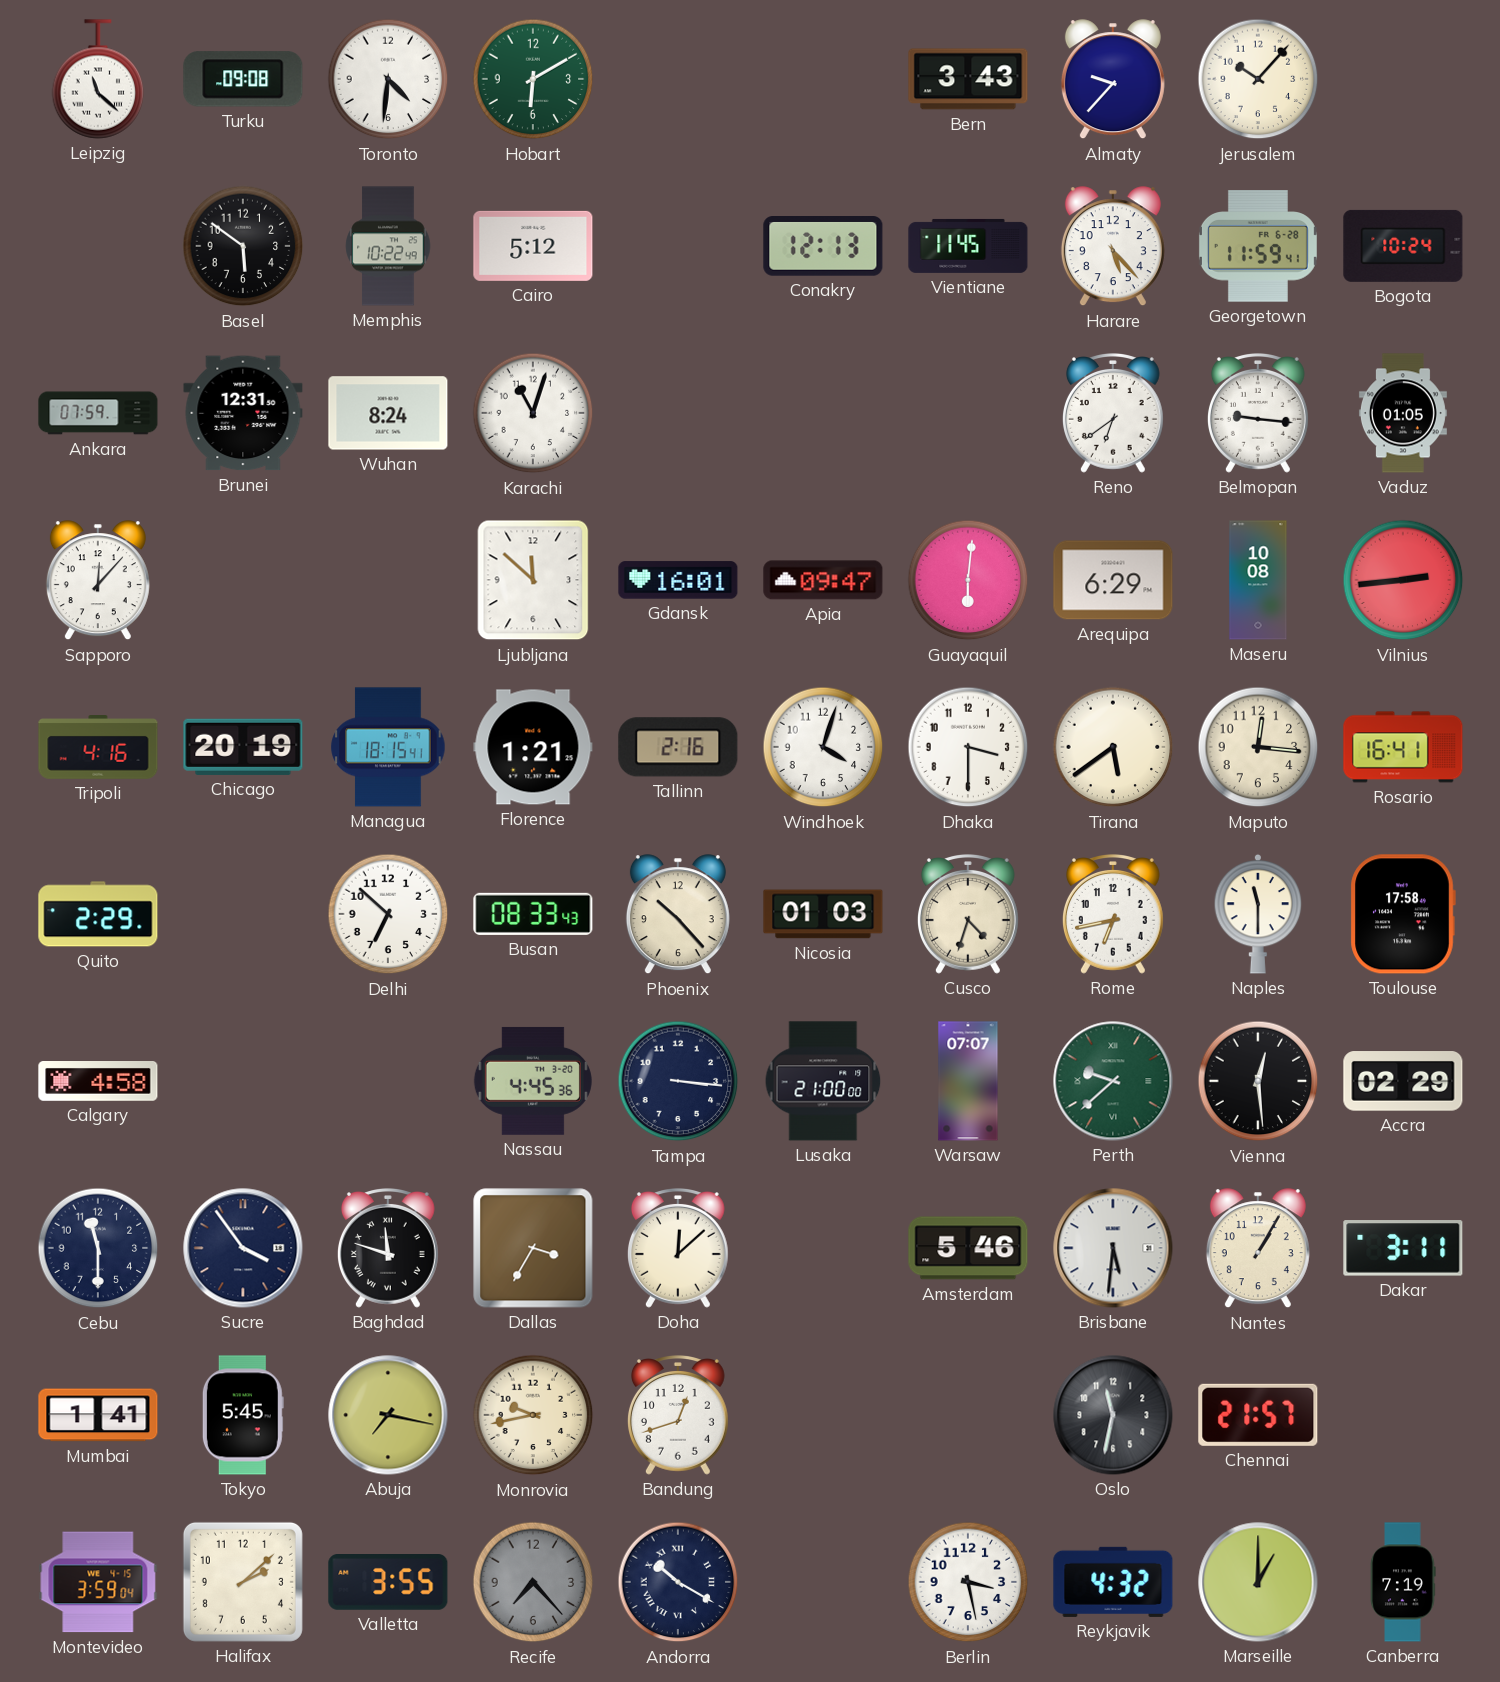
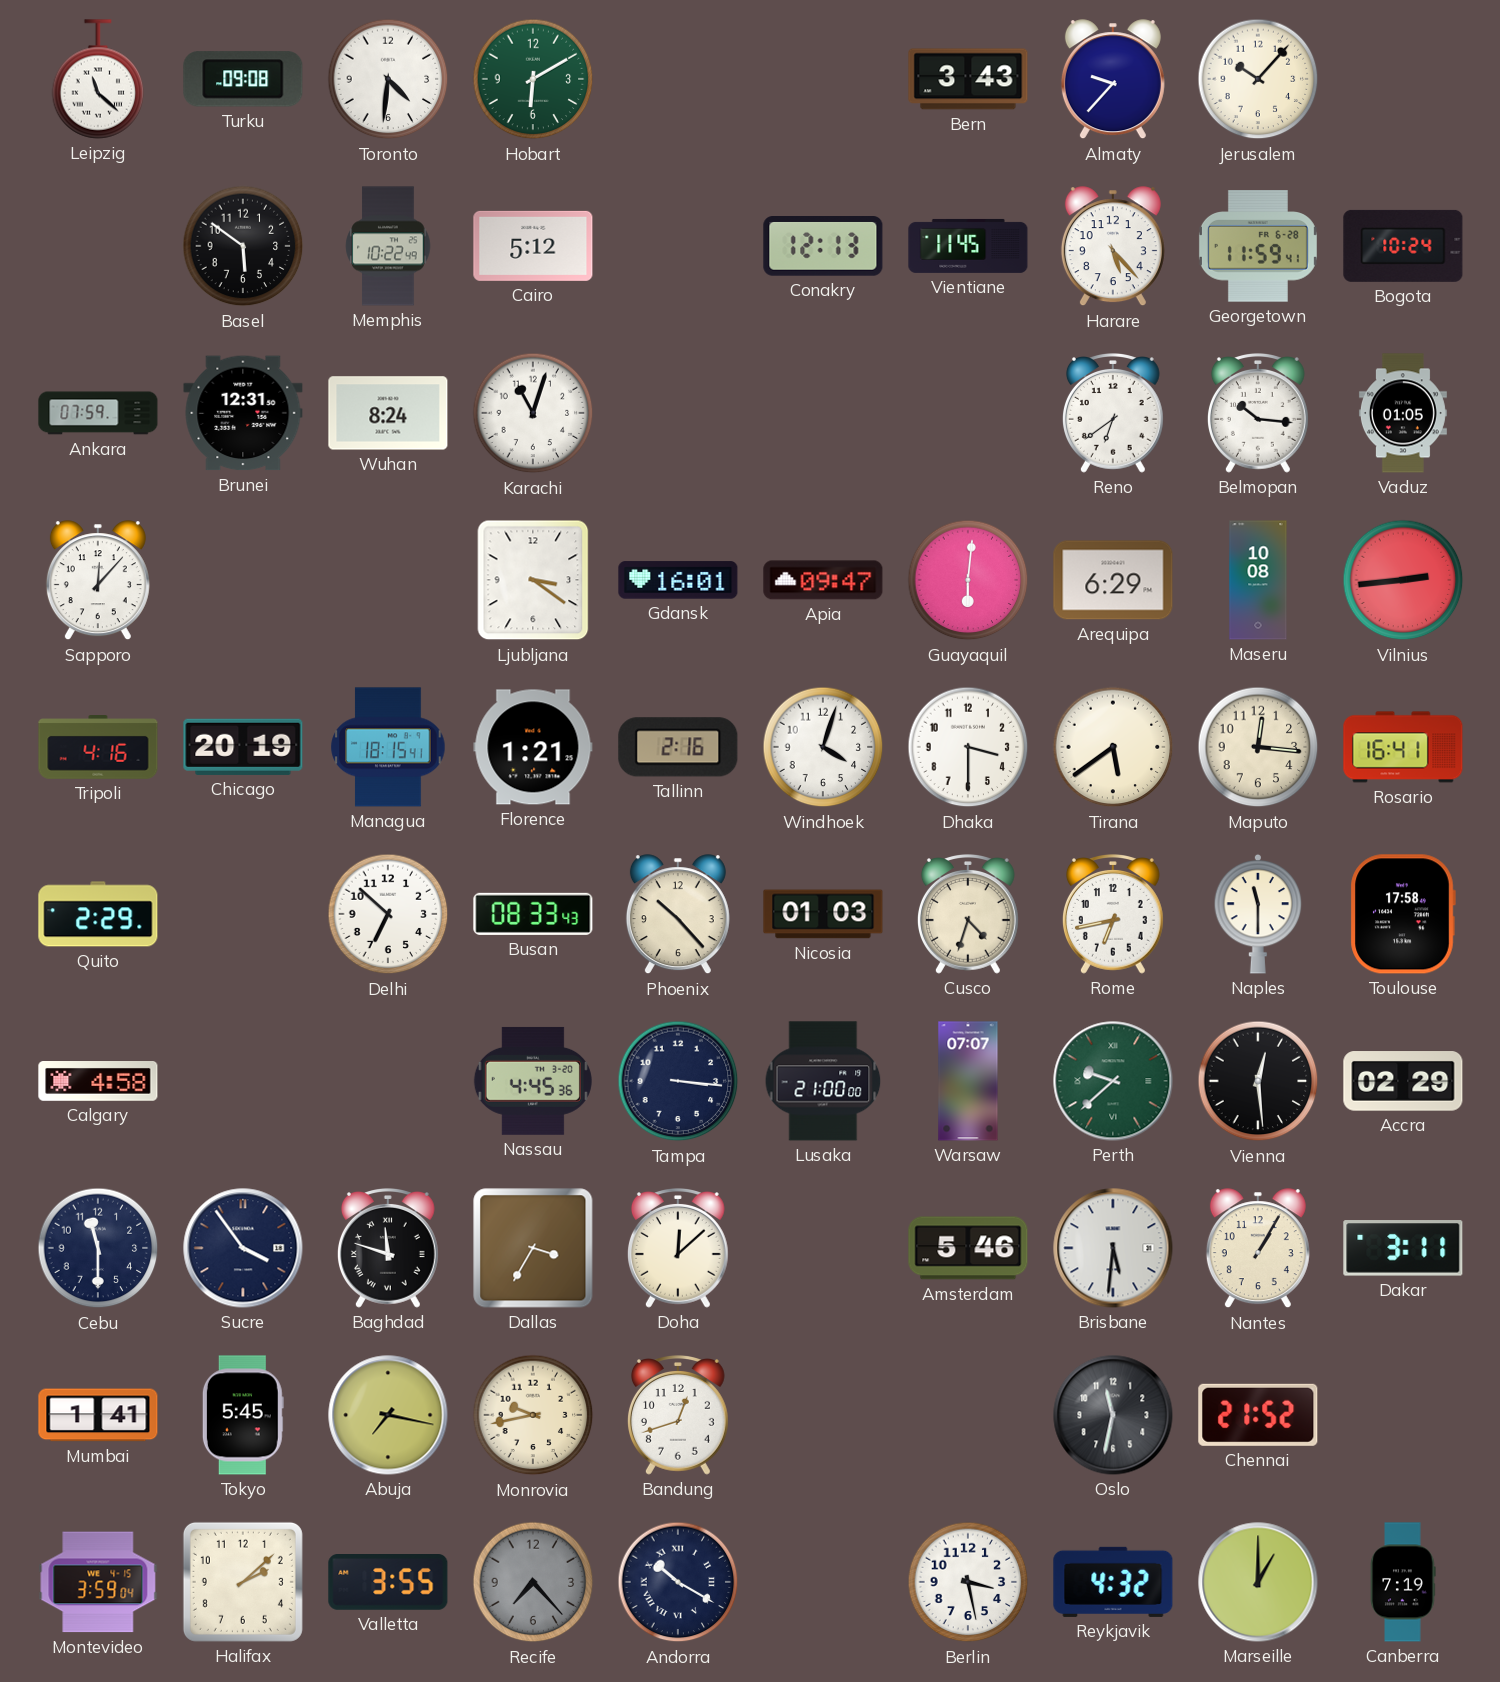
Belmopan: 9:16 -> 10:16 (1258, 414)
Ljubljana: 11:52 -> 3:21 (533, 580)
Chennai: 21:57 -> 21:52 (1258, 1415)
